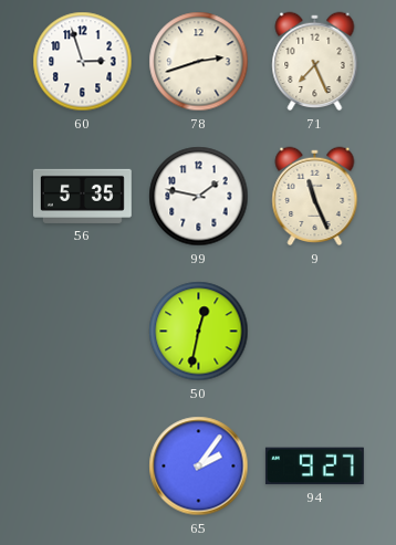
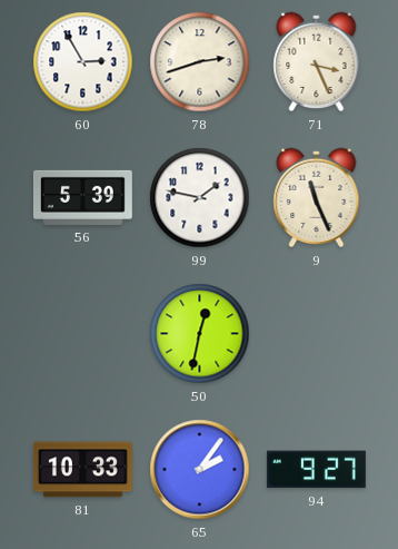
60: 2:57 -> 2:55 (83, 62)
71: 7:26 -> 3:26 (317, 62)
56: 5:35 -> 5:39 (82, 197)
81: none -> 10:33 (82, 470)
